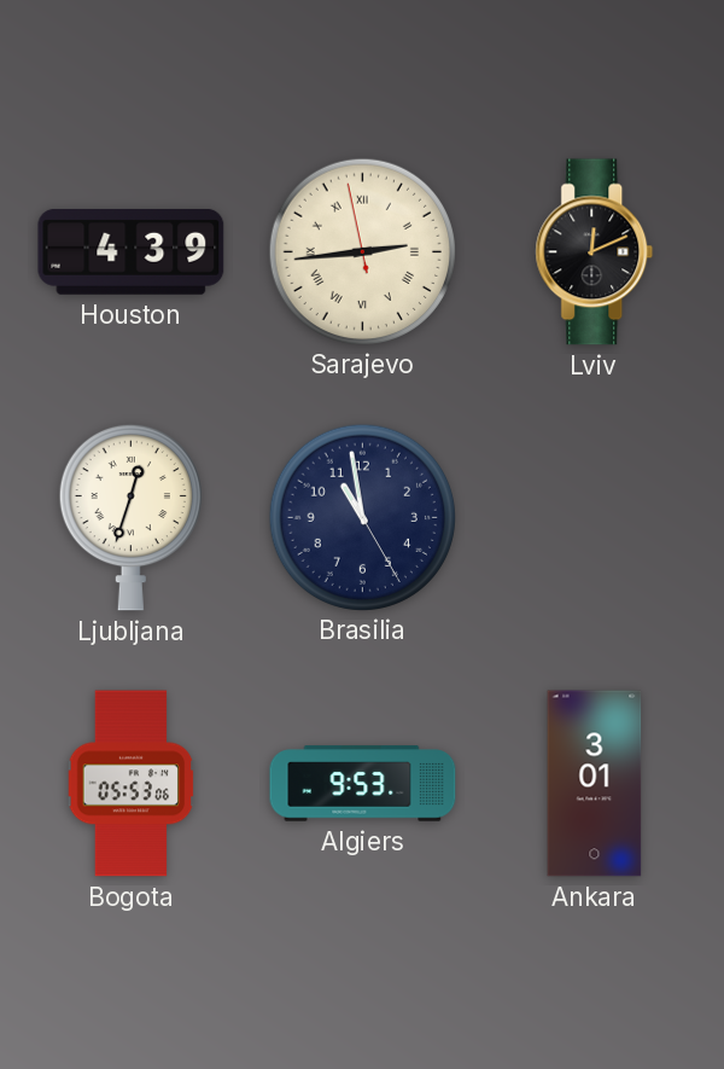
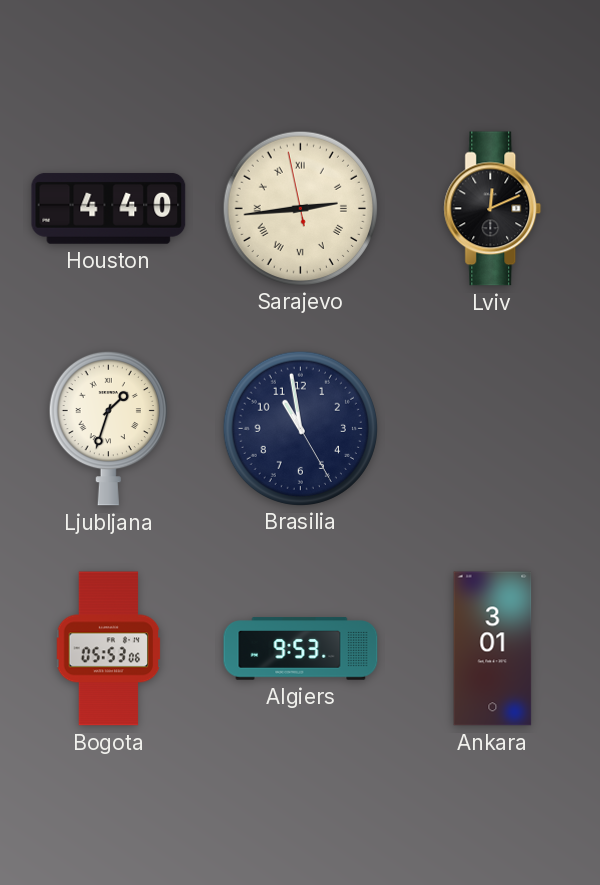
Houston: 4:39 -> 4:40 (109, 208)
Ljubljana: 12:33 -> 1:33 (108, 428)
